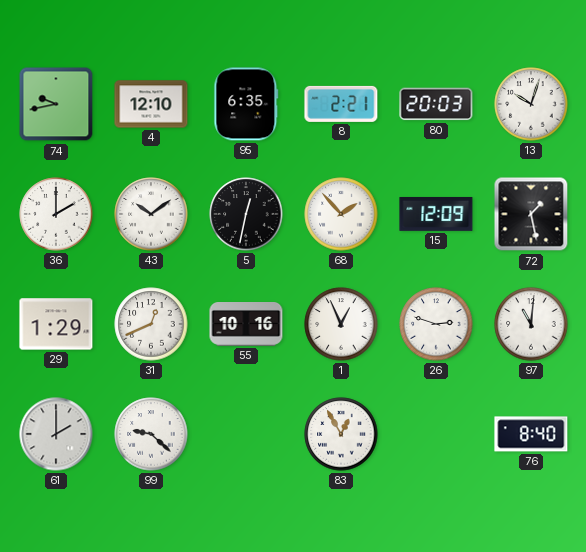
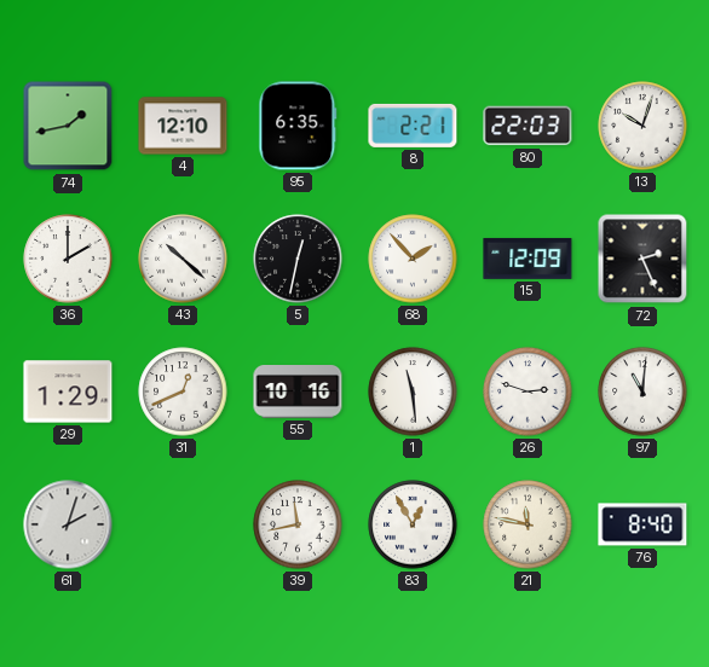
74: 9:43 -> 1:43 (68, 126)
80: 20:03 -> 22:03 (528, 126)
43: 10:09 -> 10:22 (183, 259)
72: 1:28 -> 2:26 (642, 259)
1: 12:56 -> 11:29 (413, 391)
61: 2:00 -> 2:03 (68, 524)
99: 9:22 -> none (151, 434)
39: none -> 11:43 (298, 524)
21: none -> 11:47 (528, 524)
